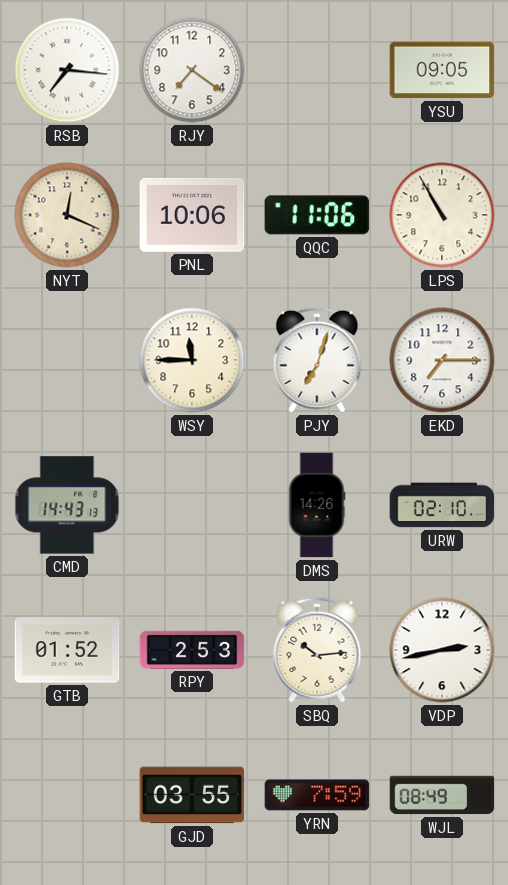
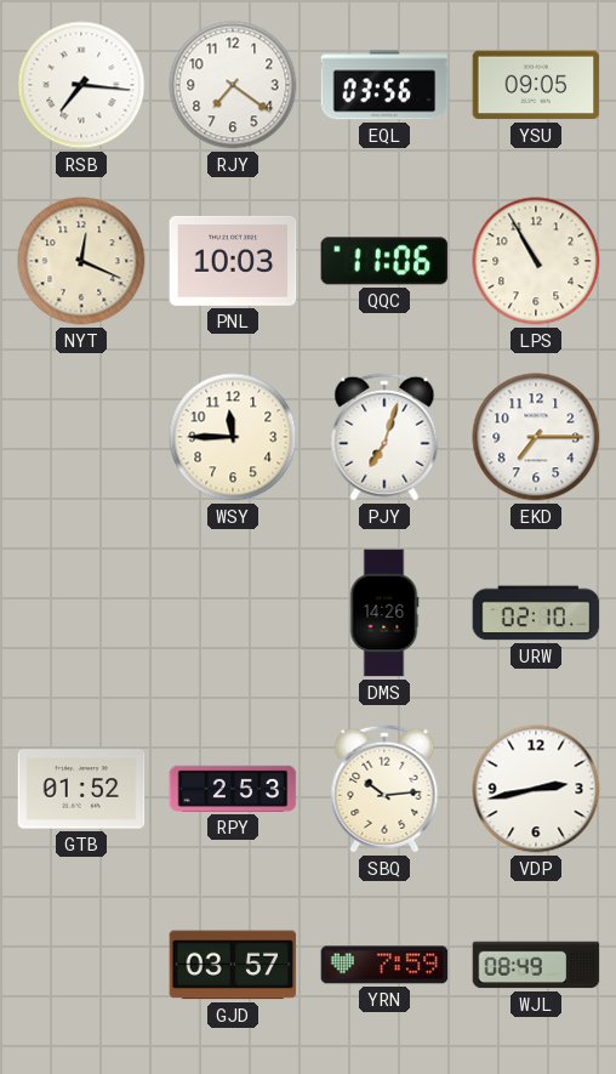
EQL: none -> 03:56 (384, 85)
PNL: 10:06 -> 10:03 (233, 261)
CMD: 14:43 -> none (67, 505)
GJD: 03:55 -> 03:57 (233, 965)
